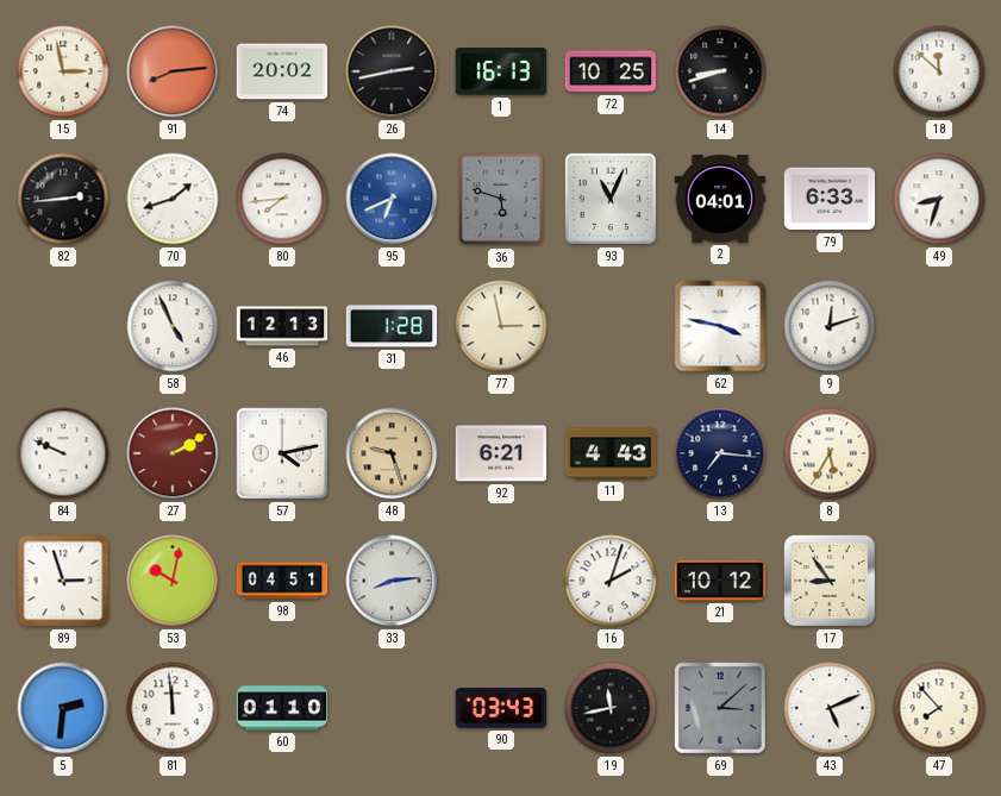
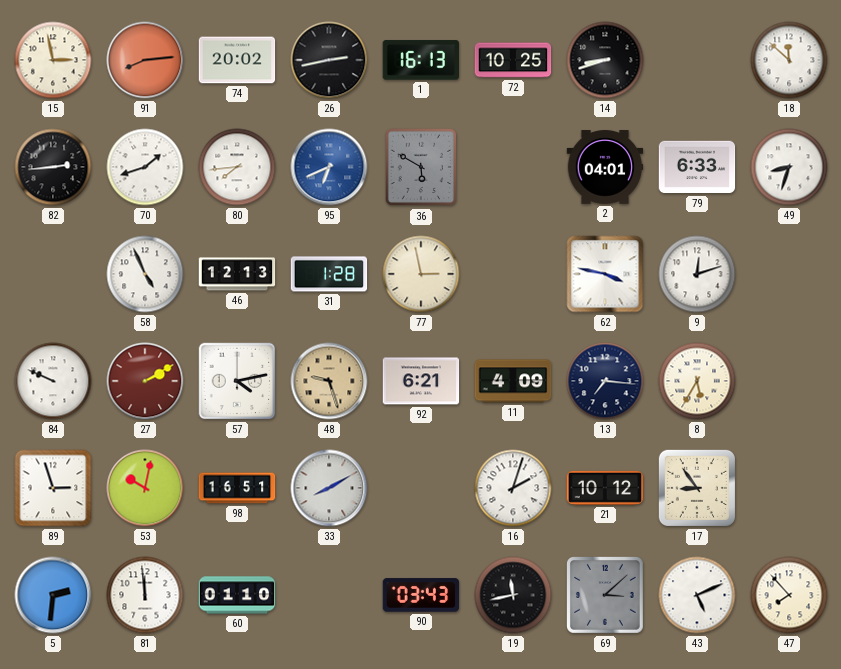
36: 5:48 -> 5:50 (421, 167)
93: 11:04 -> none (611, 199)
11: 4:43 -> 4:09 (513, 381)
98: 04:51 -> 16:51 (237, 488)
33: 8:14 -> 8:10 (329, 488)
